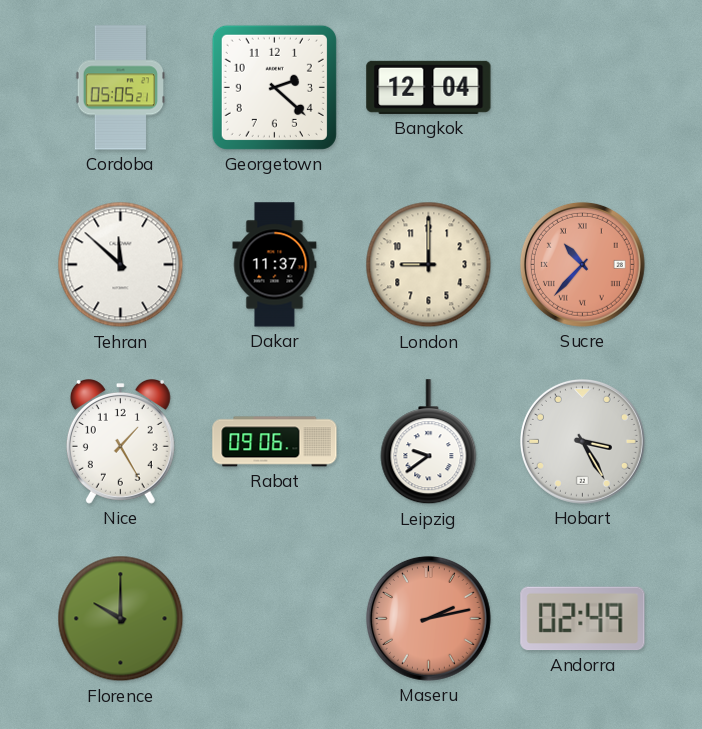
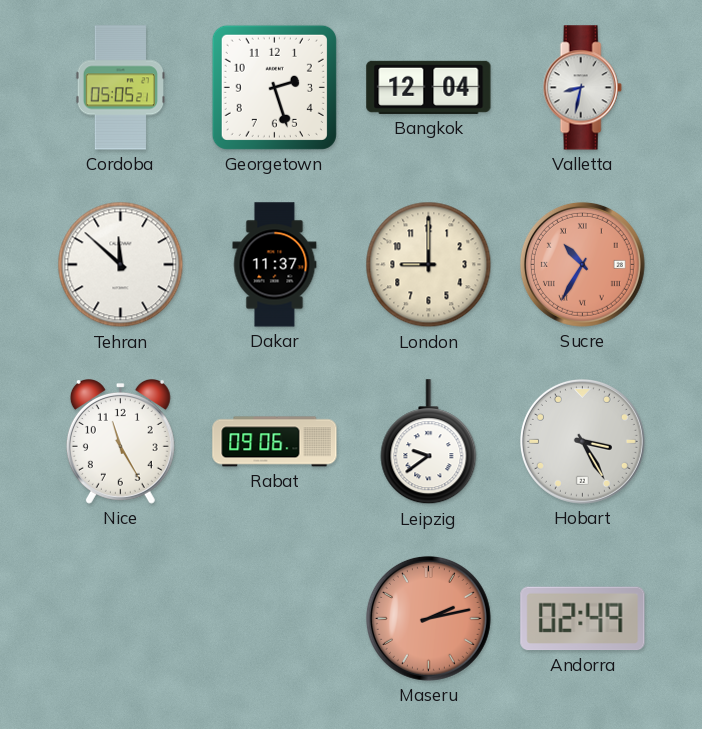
Georgetown: 2:22 -> 2:27 (274, 87)
Valletta: none -> 8:32 (582, 88)
Sucre: 10:37 -> 10:35 (582, 264)
Nice: 1:25 -> 11:25 (120, 442)
Florence: 10:00 -> none (121, 619)
